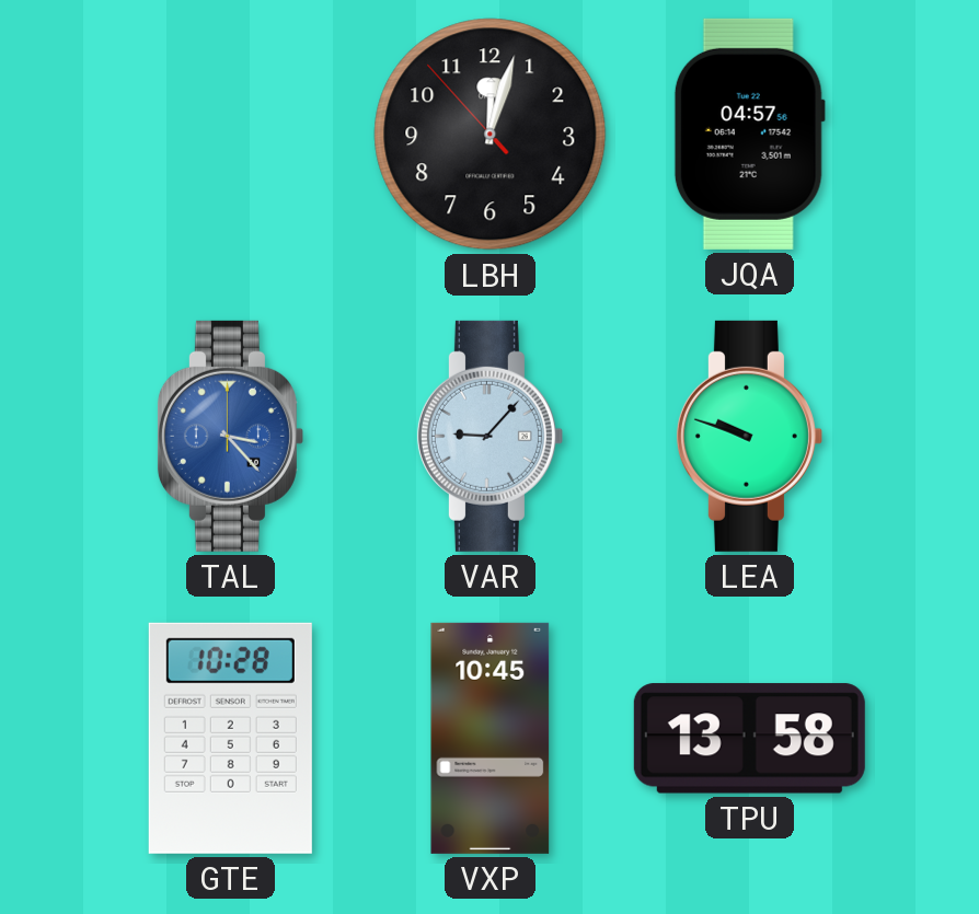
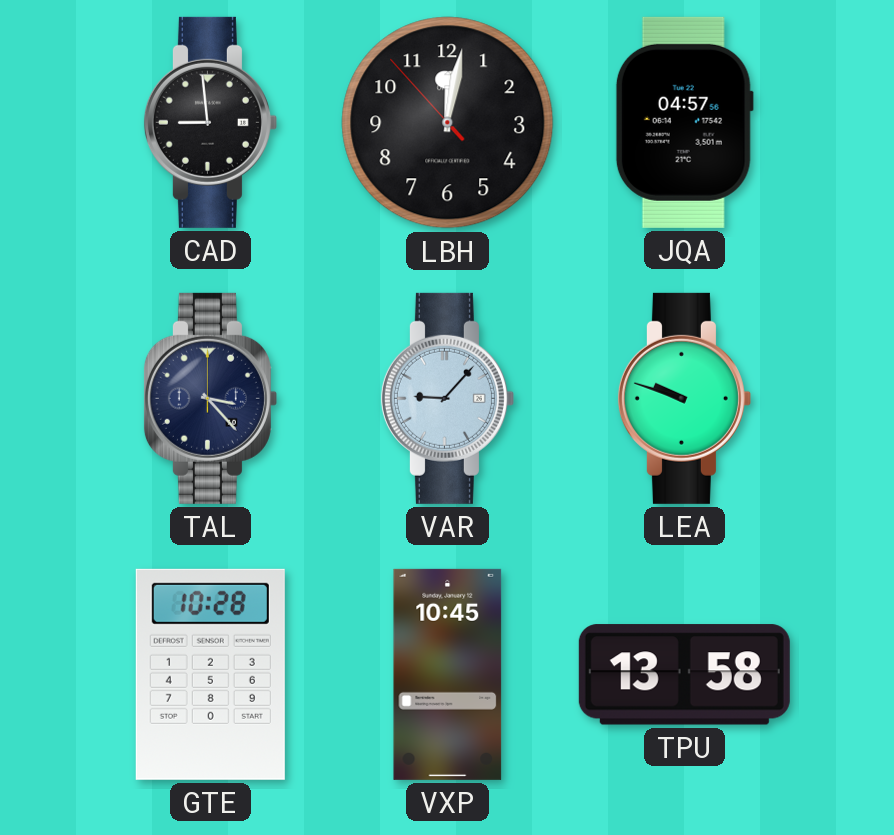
CAD: none -> 8:59 (210, 122)
LBH: 12:02 -> 12:01 (448, 123)
TAL dial: blue -> navy (210, 398)
